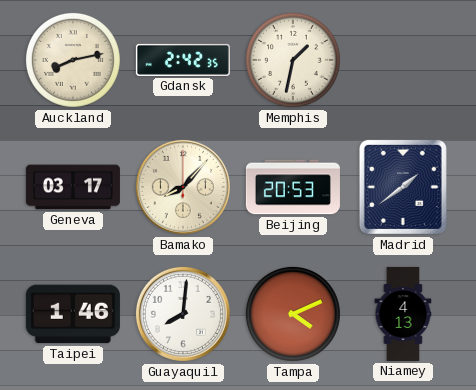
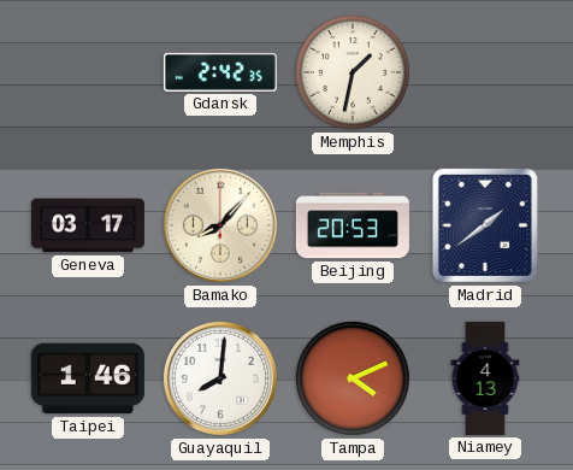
Auckland: 8:13 -> none (73, 60)
